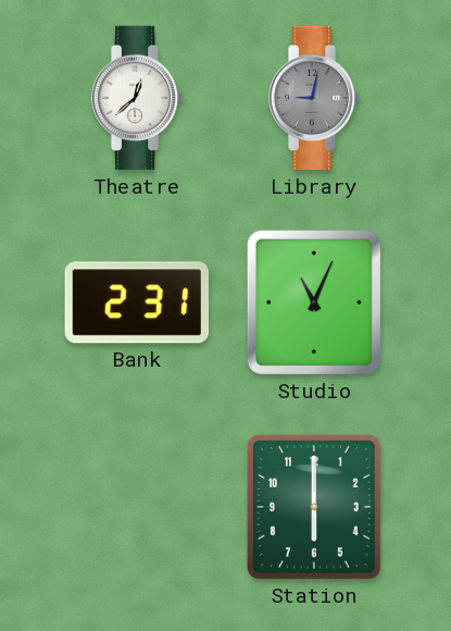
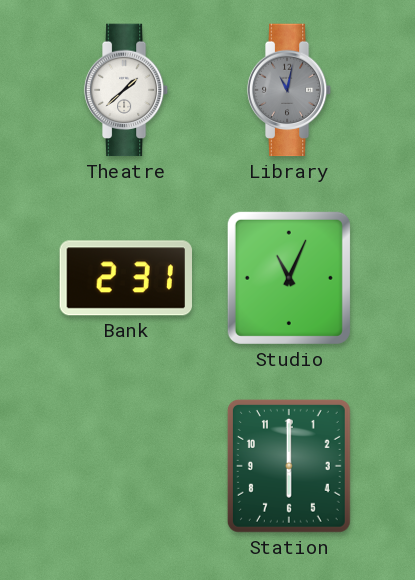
Theatre: 12:38 -> 1:38 (126, 90)
Library: 9:02 -> 11:02 (289, 90)
